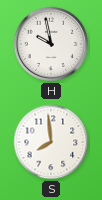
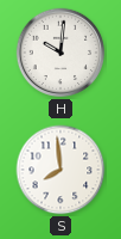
H: 9:58 -> 10:01 (60, 53)
